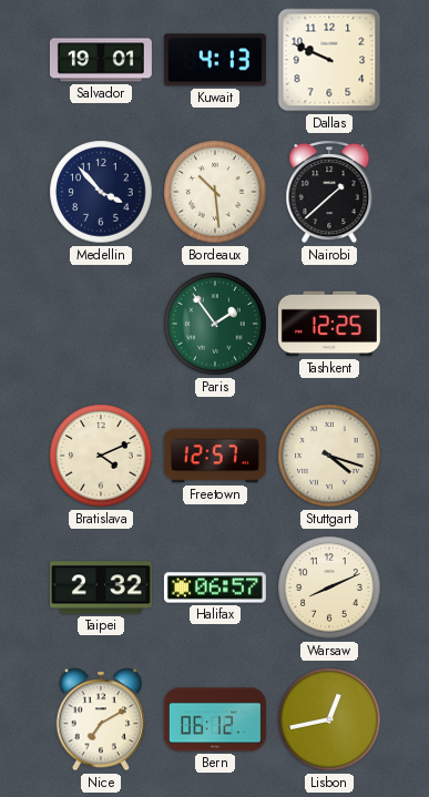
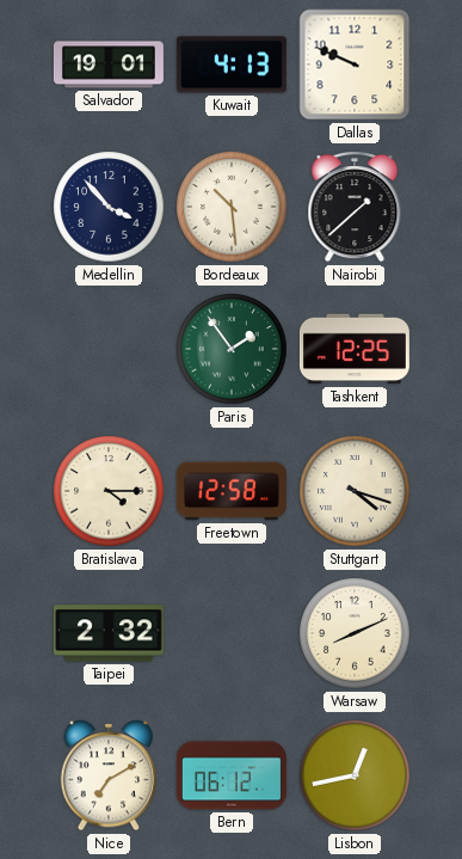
Bratislava: 4:11 -> 4:15 (109, 491)
Freetown: 12:57 -> 12:58 (232, 491)
Halifax: 06:57 -> none (215, 587)
